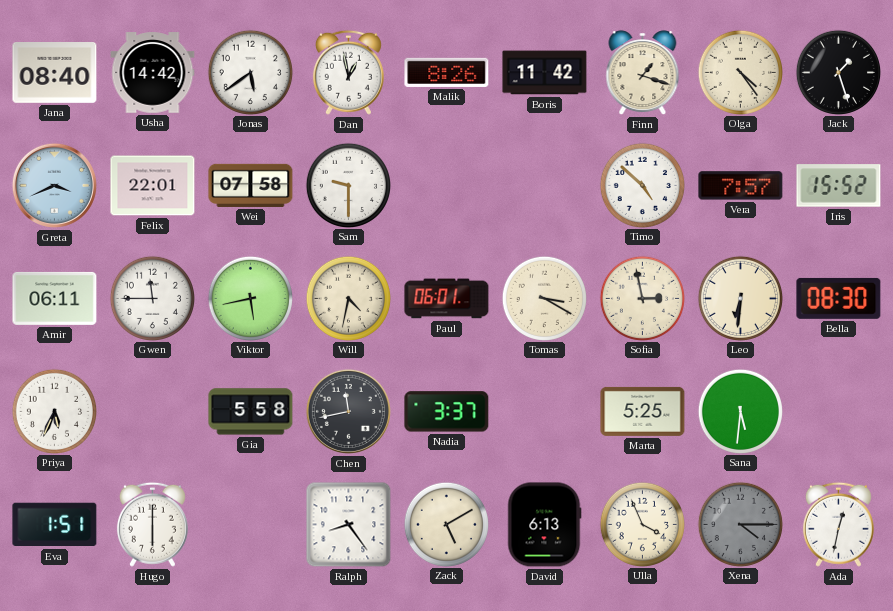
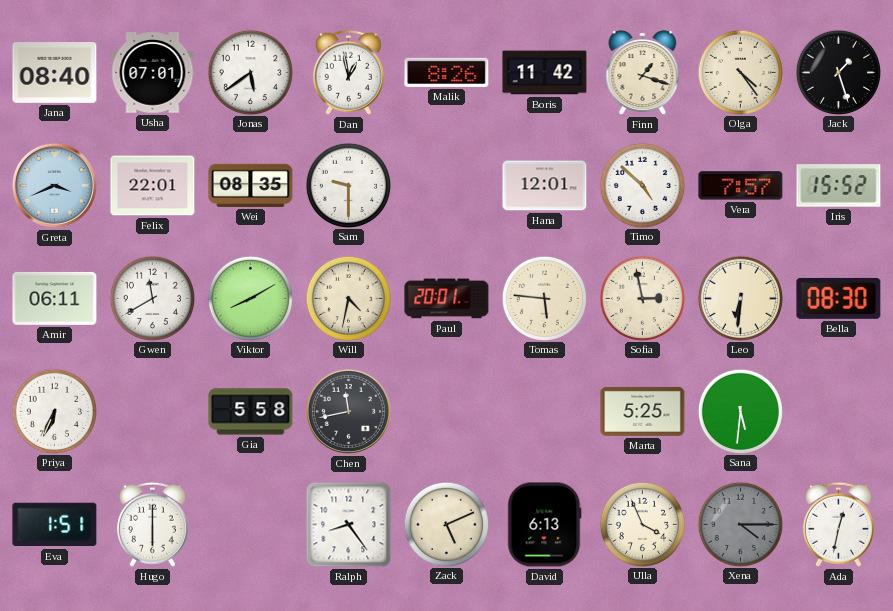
Usha: 14:42 -> 07:01 (153, 73)
Wei: 07:58 -> 08:35 (251, 185)
Hana: none -> 12:01 (545, 186)
Gwen: 11:45 -> 11:40 (152, 298)
Viktor: 5:43 -> 8:10 (250, 298)
Paul: 06:01 -> 20:01 (447, 299)
Tomas: 3:20 -> 5:46 (544, 298)
Priya: 5:34 -> 6:34 (54, 411)
Nadia: 3:37 -> none (447, 412)
Zack: 5:10 -> 5:11 (446, 524)
